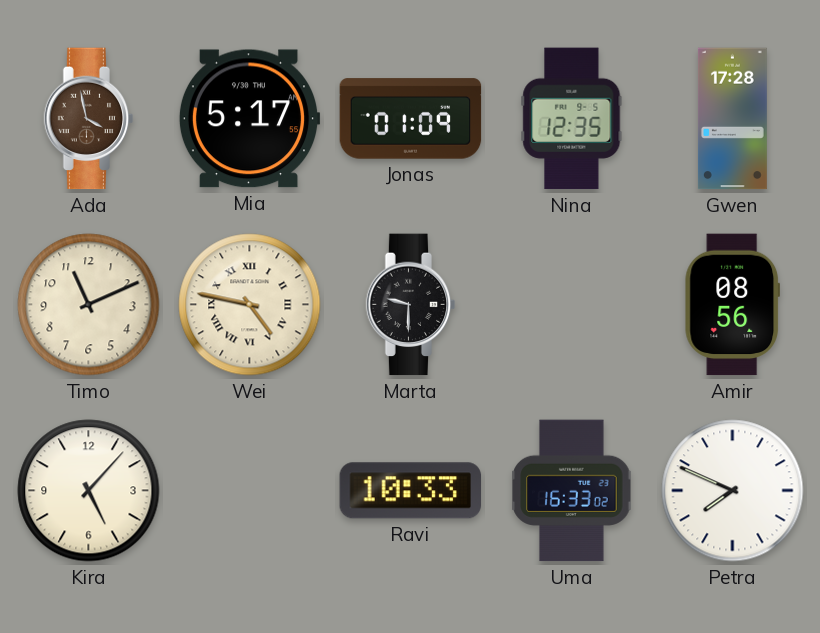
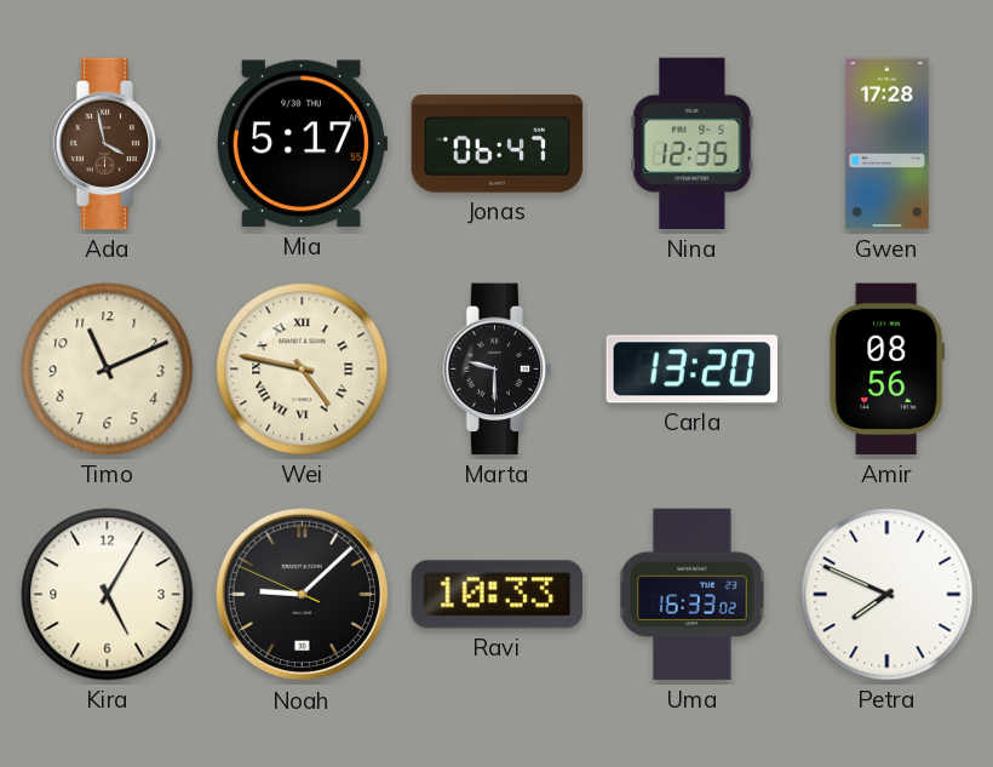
Jonas: 01:09 -> 06:47 (498, 144)
Carla: none -> 13:20 (693, 370)
Kira: 5:07 -> 5:05 (108, 595)
Noah: none -> 9:07 (303, 595)
